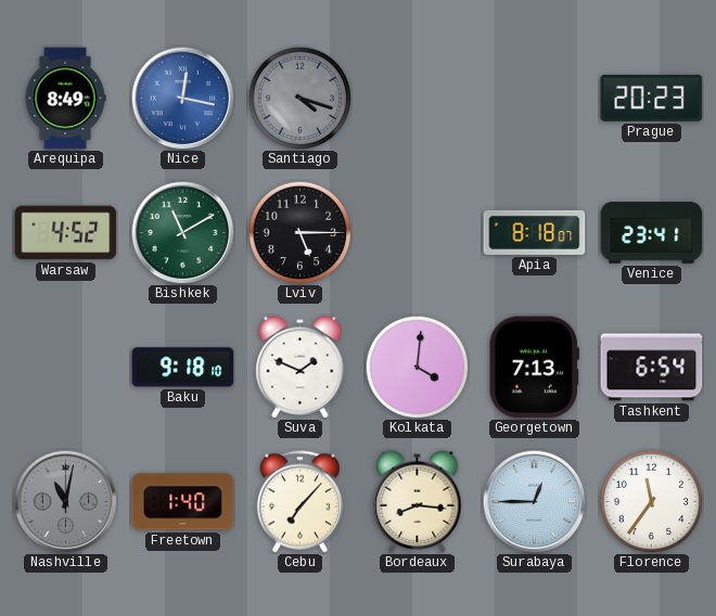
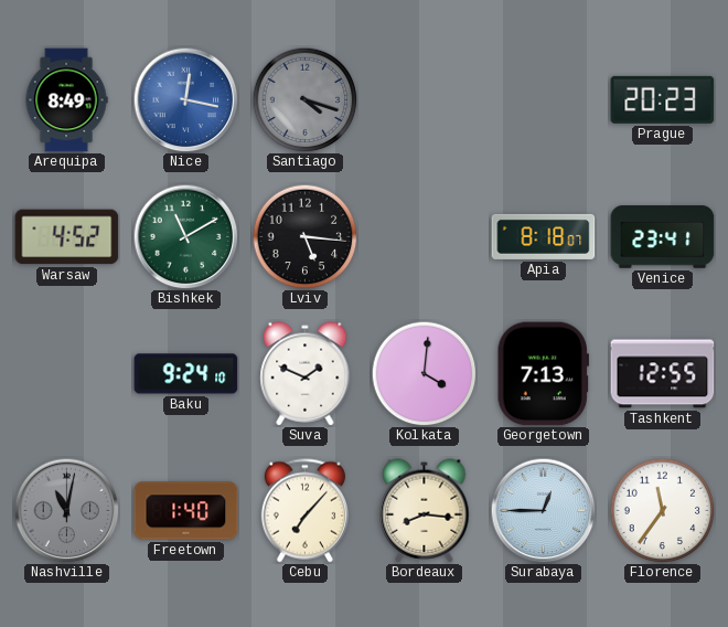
Lviv: 5:15 -> 5:16 (304, 236)
Baku: 9:18 -> 9:24 (186, 374)
Tashkent: 6:54 -> 12:55 (663, 374)
